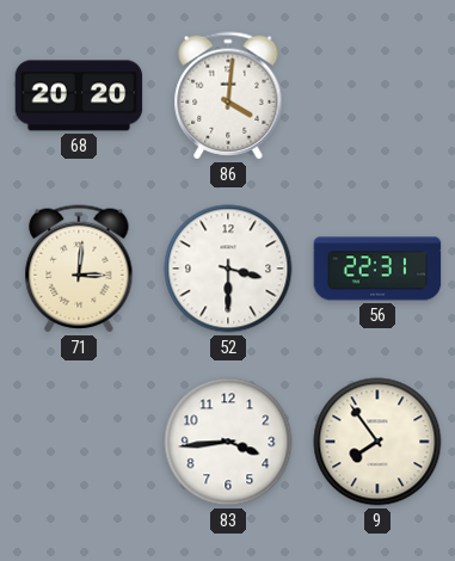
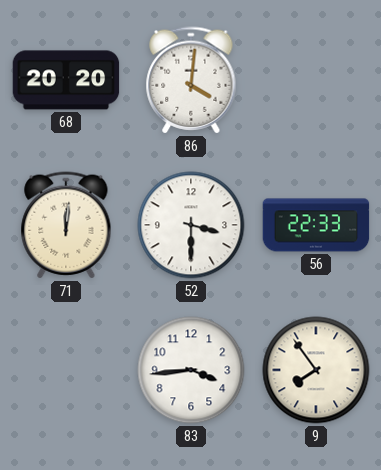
71: 3:01 -> 12:01 (66, 225)
56: 22:31 -> 22:33 (316, 225)
